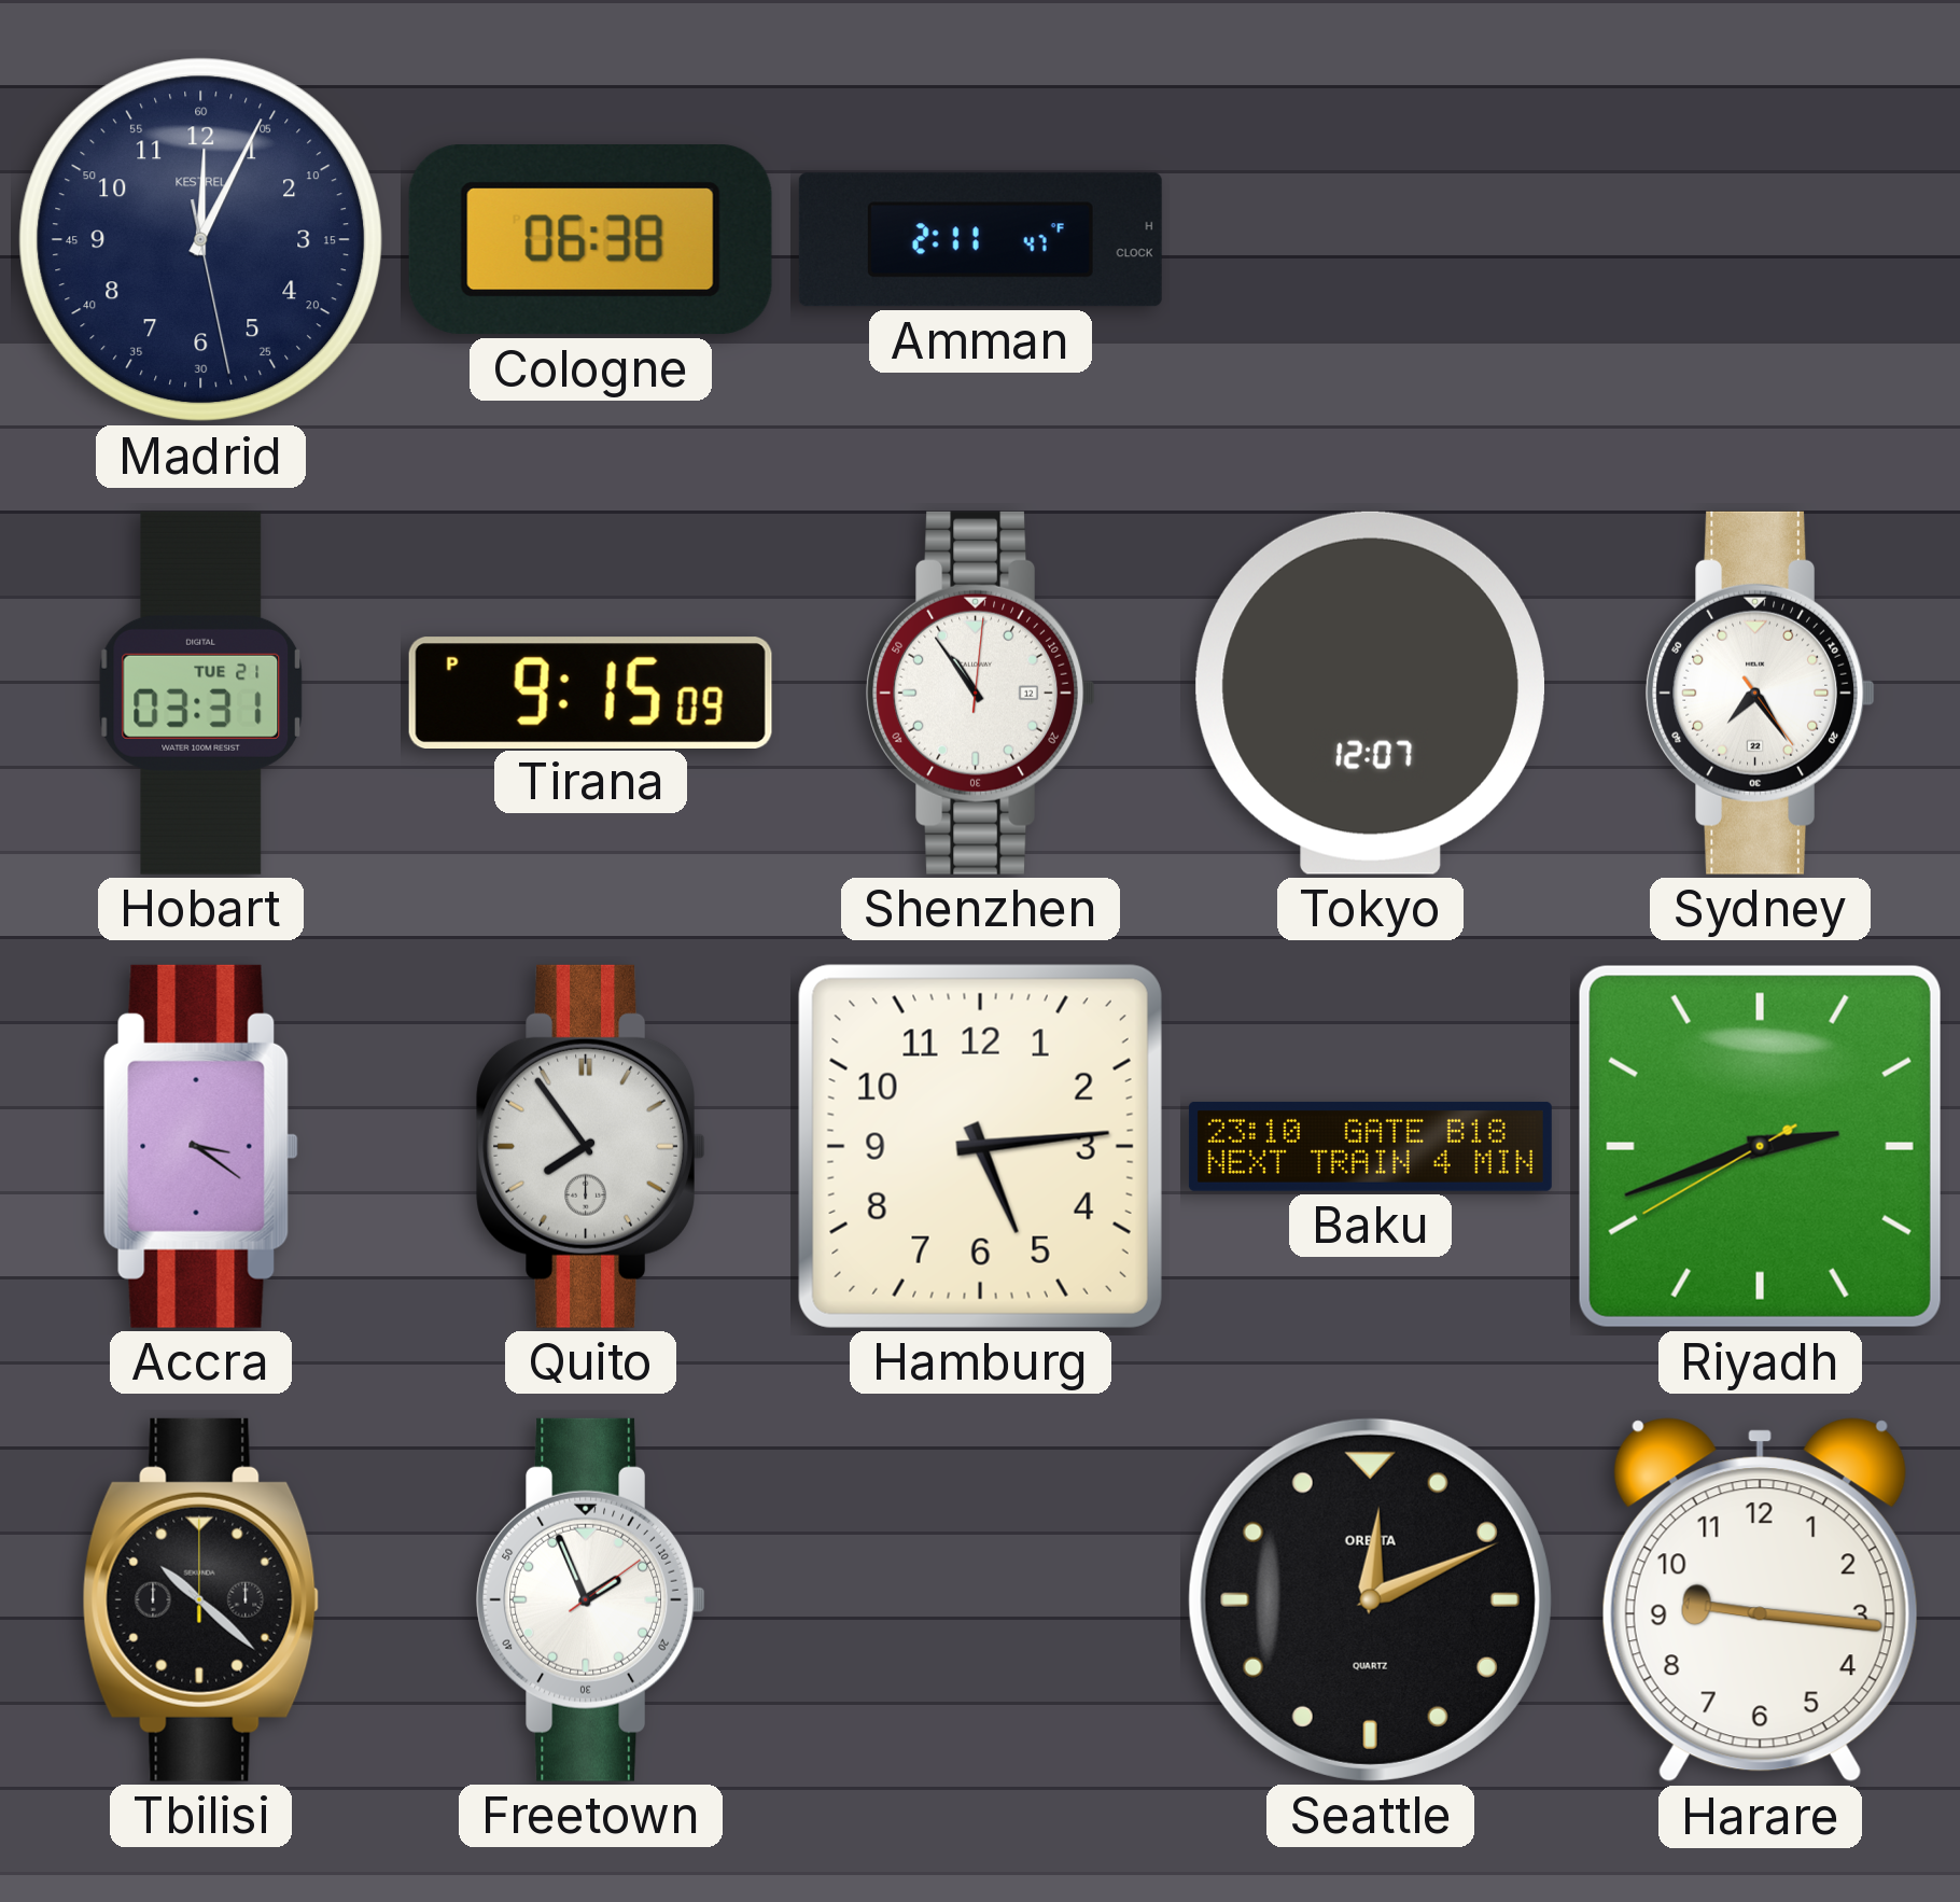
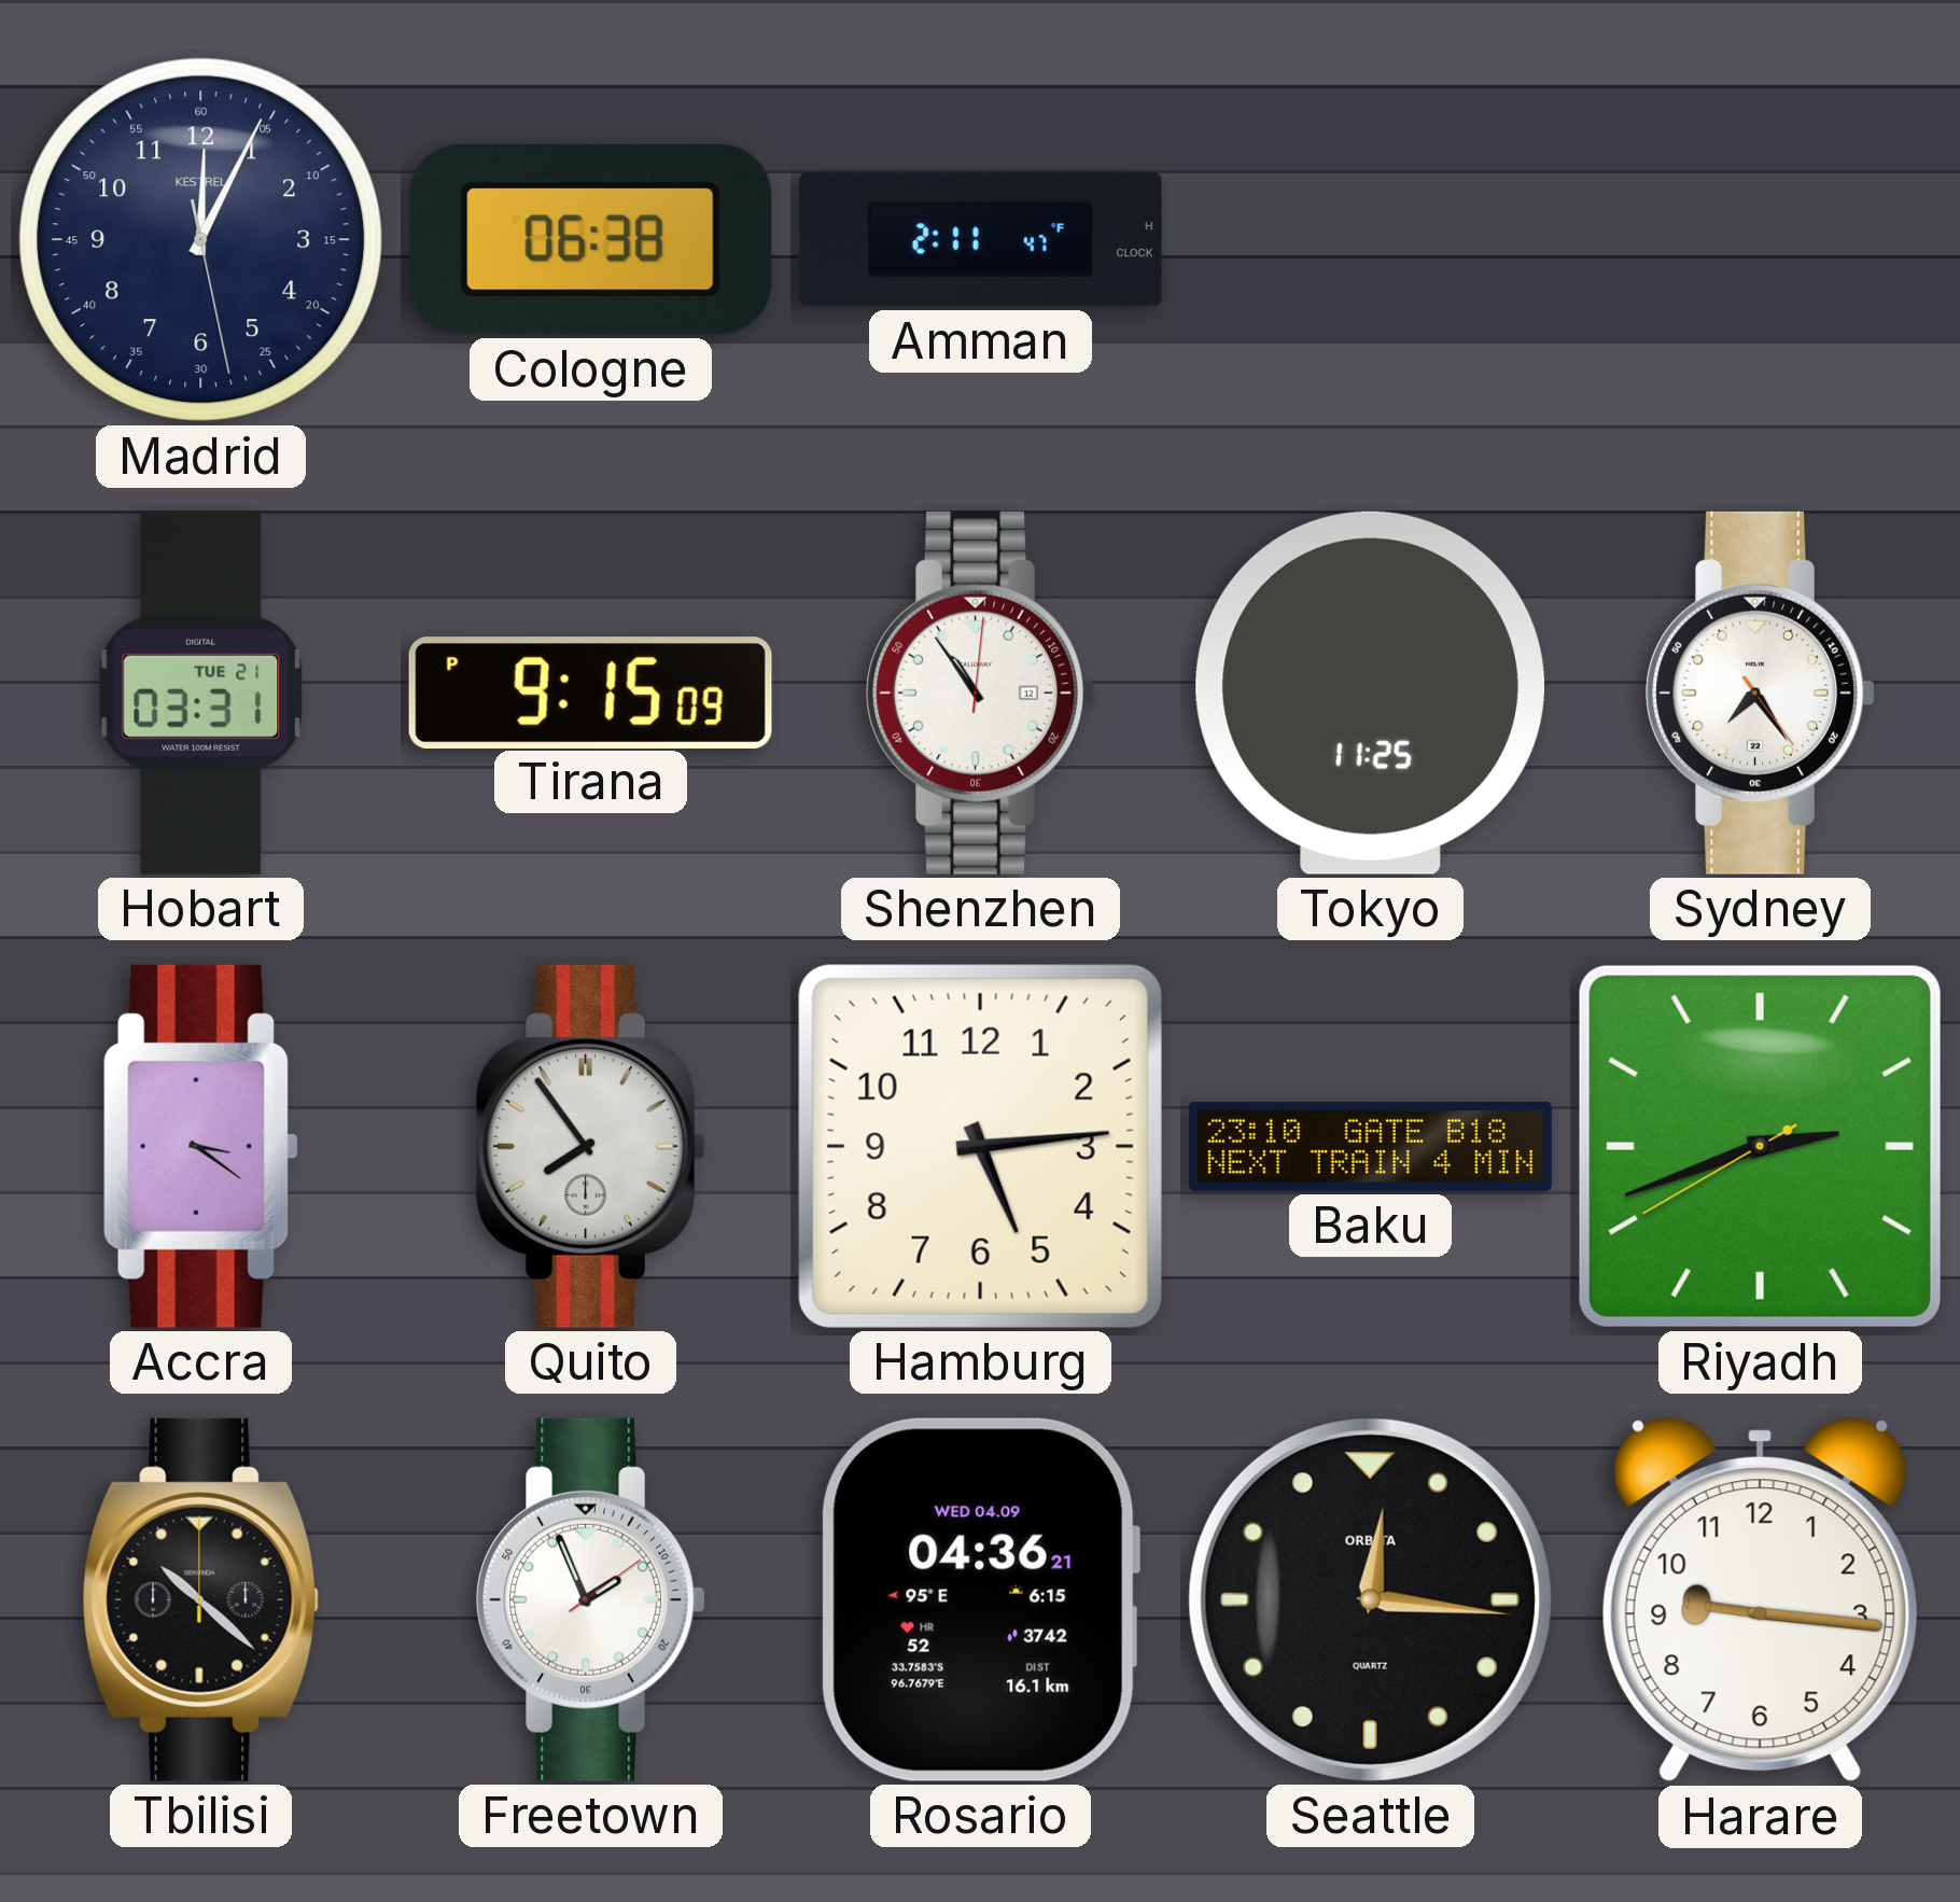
Tokyo: 12:07 -> 11:25 (1370, 693)
Rosario: none -> 04:36 (980, 1599)
Seattle: 12:11 -> 12:16 (1370, 1599)
